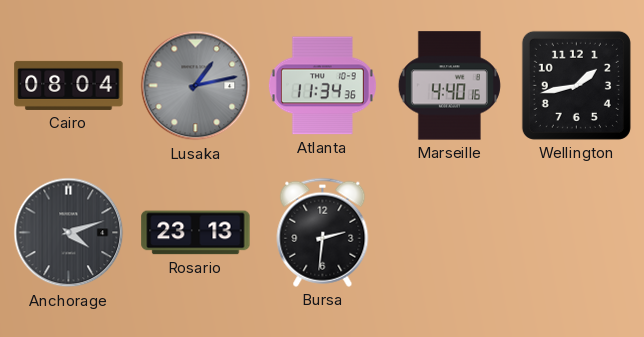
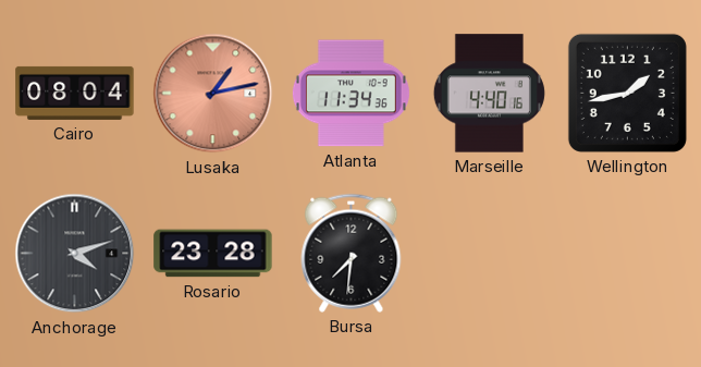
Lusaka dial: grey -> salmon (213, 94)
Rosario: 23:13 -> 23:28 (213, 254)
Bursa: 2:31 -> 7:31 (352, 253)
